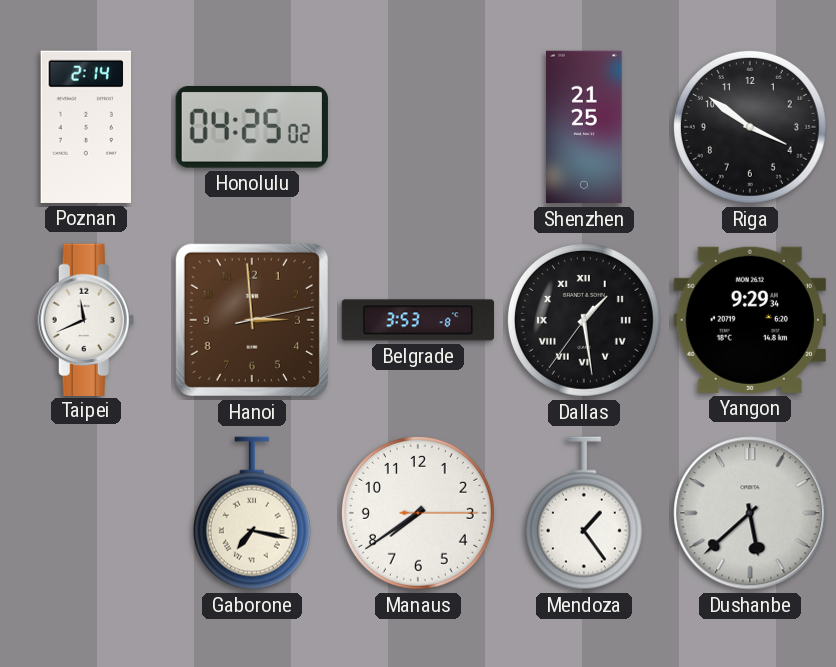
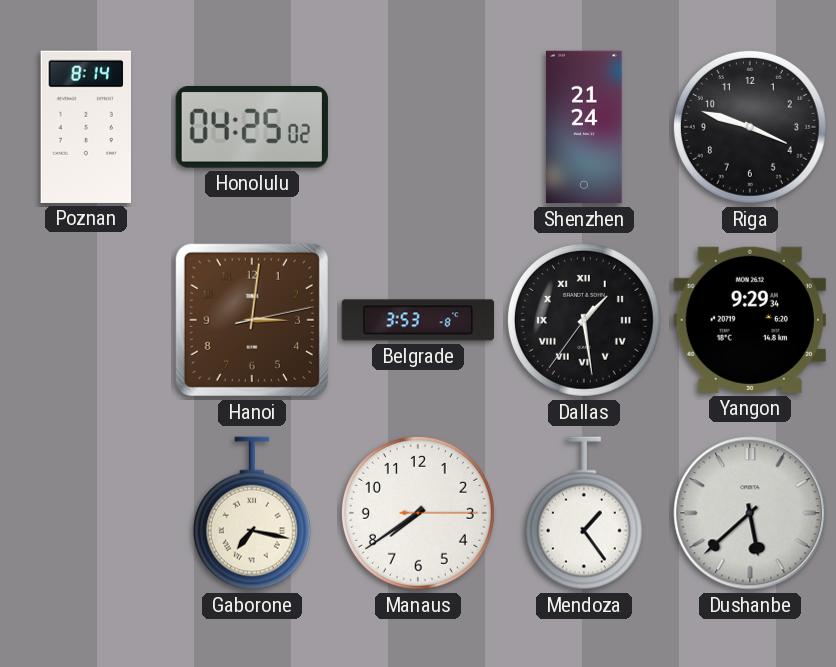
Poznan: 2:14 -> 8:14 (85, 127)
Shenzhen: 21:25 -> 21:24 (584, 127)
Riga: 3:51 -> 3:48 (750, 127)
Taipei: 11:41 -> none (86, 319)
Hanoi: 2:59 -> 3:01 (252, 320)
